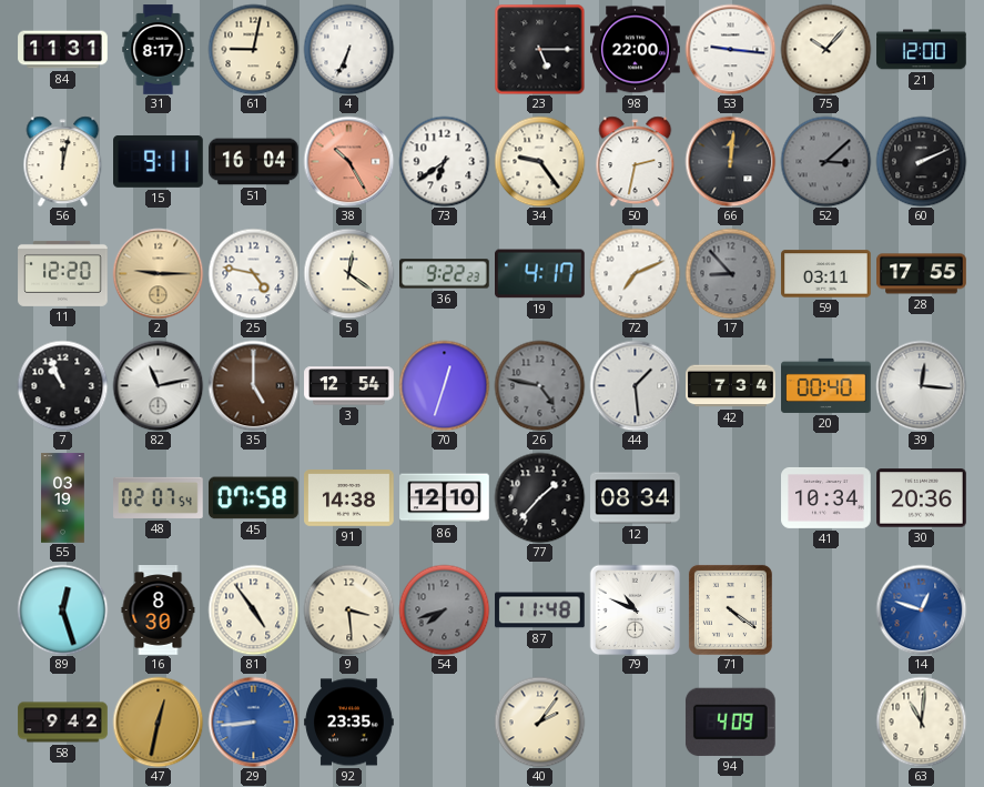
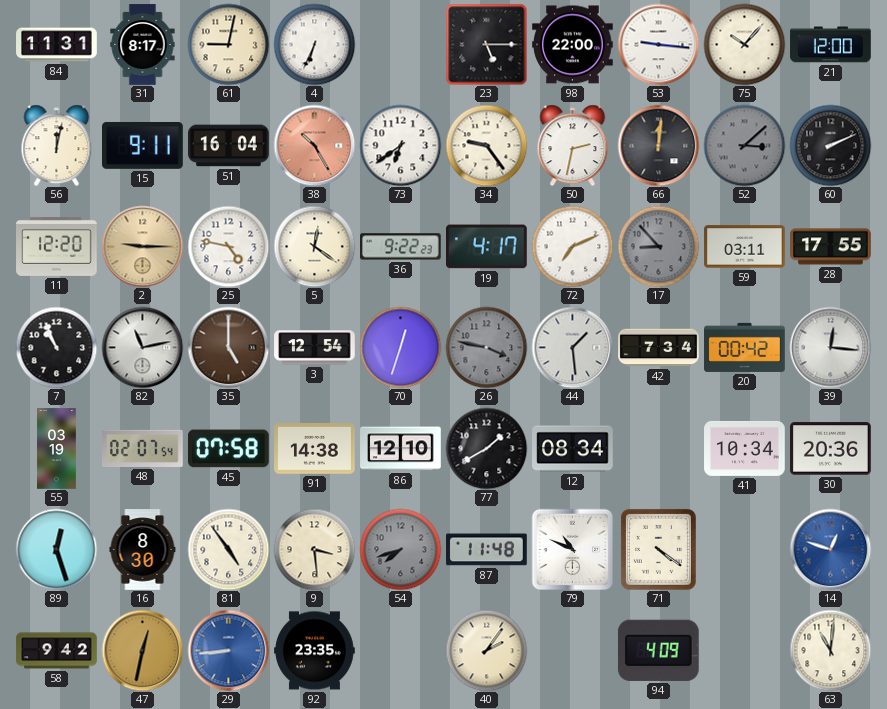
26: 4:47 -> 3:47 (486, 347)
20: 00:40 -> 00:42 (745, 347)
77: 1:37 -> 1:40 (486, 448)
